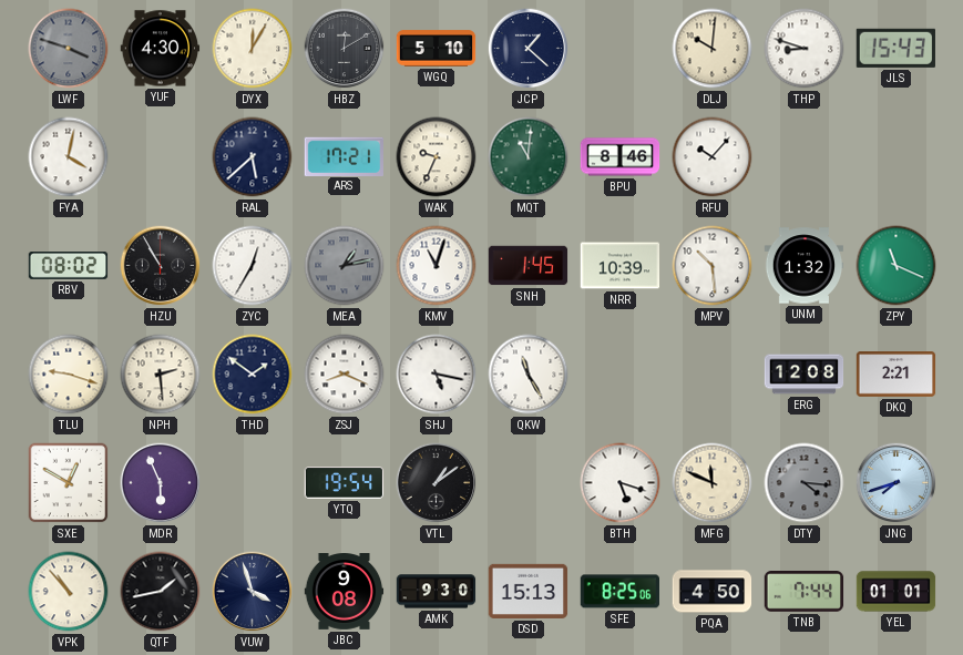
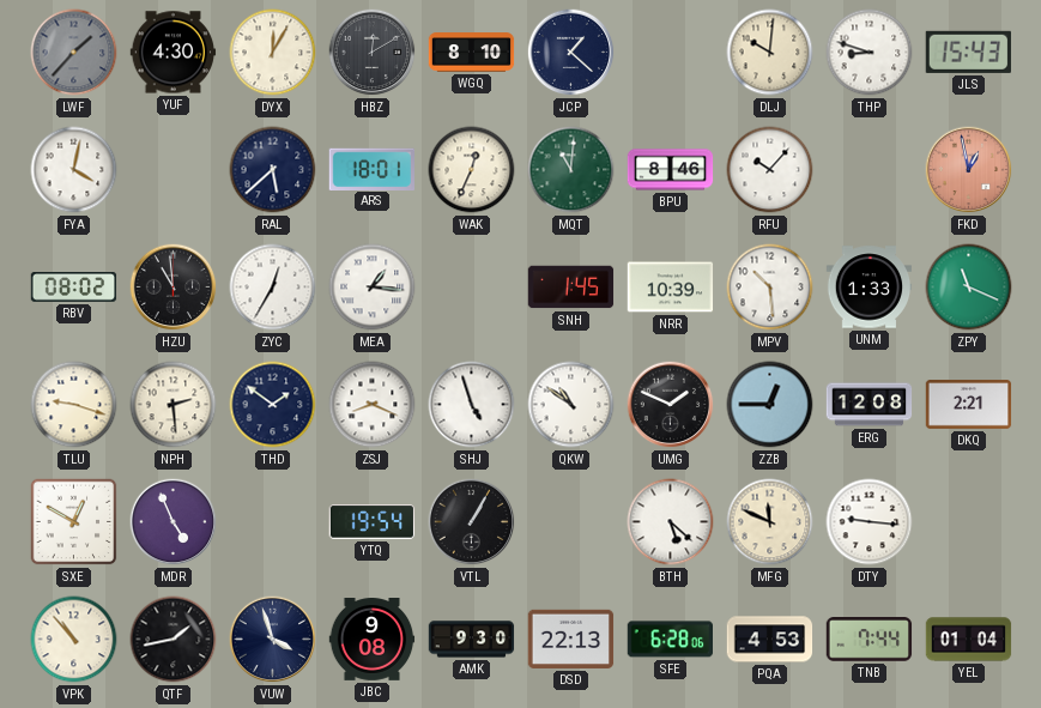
LWF: 3:48 -> 1:37 (74, 53)
WGQ: 5:10 -> 8:10 (472, 53)
ARS: 17:21 -> 18:01 (371, 169)
WAK: 9:34 -> 12:34 (472, 170)
FKD: none -> 12:58 (969, 170)
HZU: 10:55 -> 10:59 (174, 288)
MEA: 1:13 -> 1:16 (373, 288)
MEA dial: grey -> white (373, 288)
KMV: 11:03 -> none (437, 266)
UNM: 1:32 -> 1:33 (870, 288)
SHJ: 5:17 -> 4:57 (472, 405)
QKW: 11:25 -> 10:51 (571, 405)
UMG: none -> 1:49 (671, 405)
ZZB: none -> 12:45 (770, 405)
MDR: 5:56 -> 4:56 (174, 522)
VTL: 1:09 -> 1:05 (472, 522)
BTH: 5:18 -> 5:22 (671, 522)
DTY: 4:16 -> 9:16 (870, 522)
DTY dial: grey -> white (870, 522)
JNG: 7:42 -> none (897, 483)
DSD: 15:13 -> 22:13 (571, 639)
SFE: 8:25 -> 6:28 (671, 640)
PQA: 4:50 -> 4:53 (770, 640)
YEL: 01:01 -> 01:04 (969, 640)
